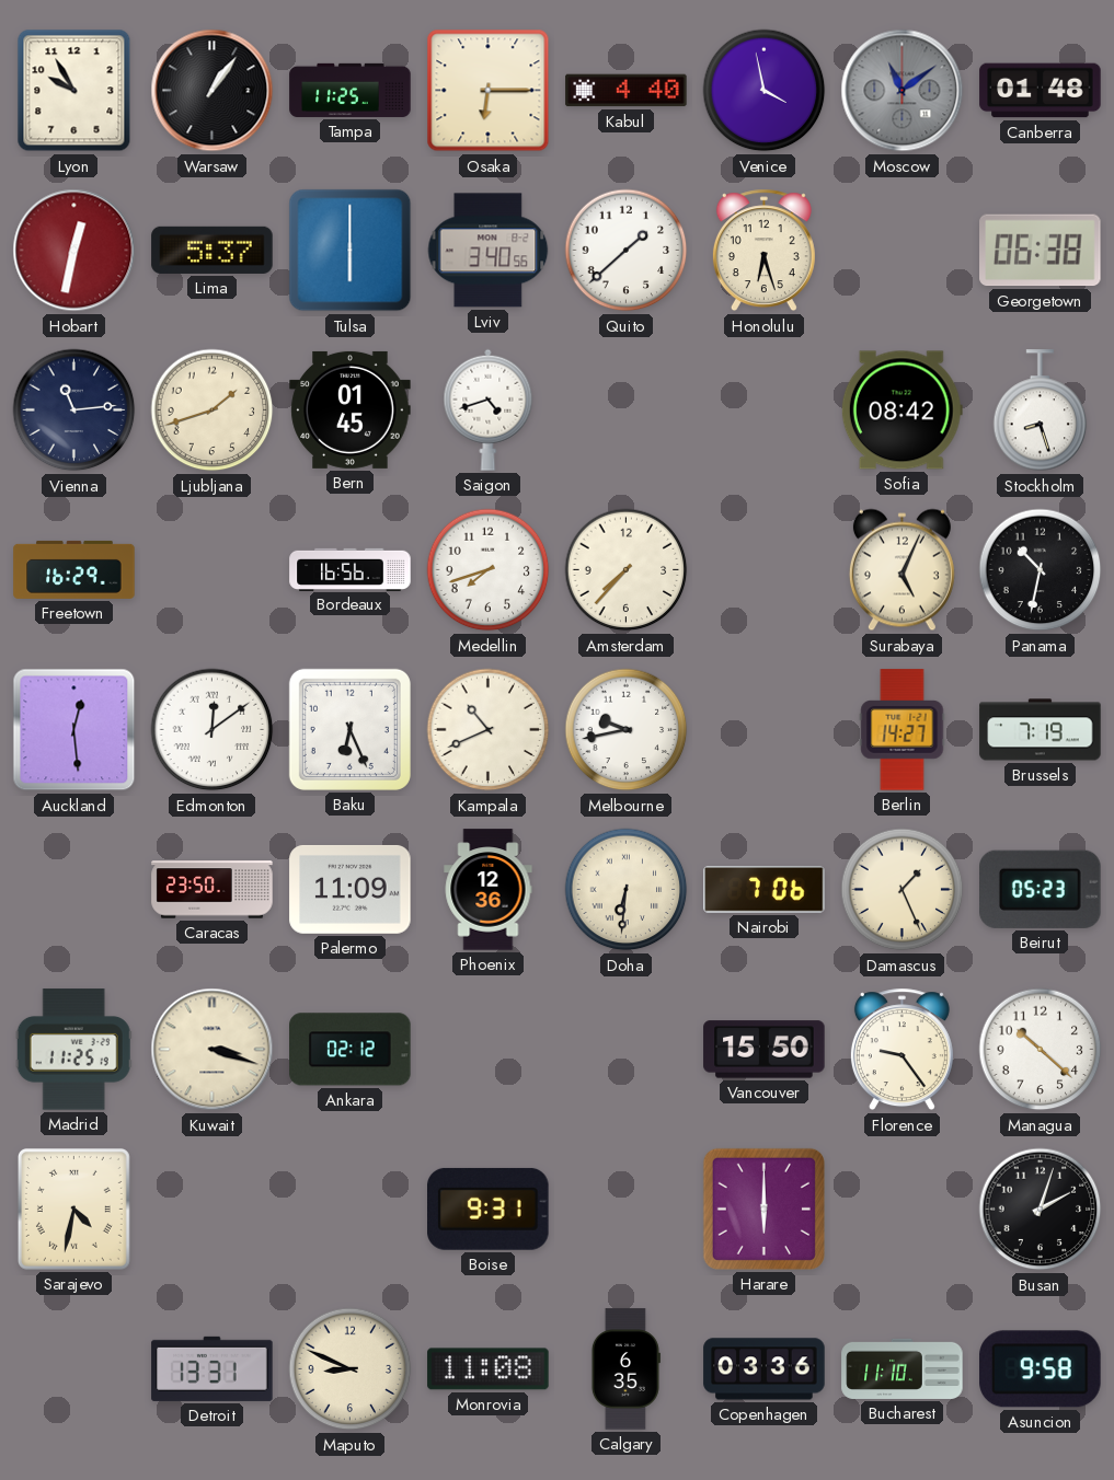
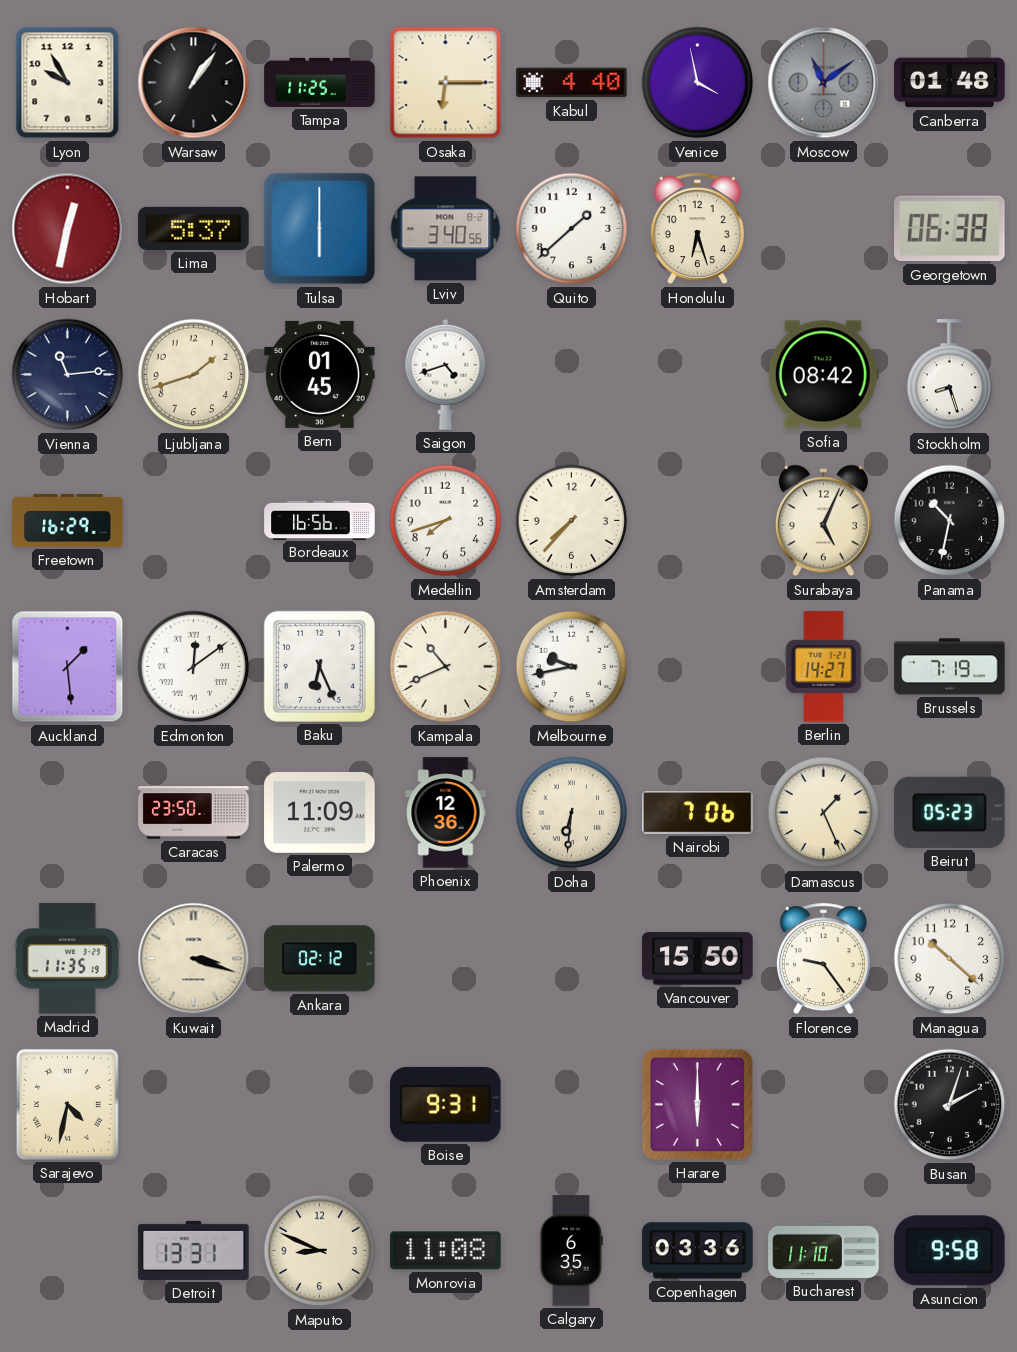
Auckland: 12:29 -> 1:29 (68, 667)
Madrid: 11:25 -> 11:35 (67, 959)
